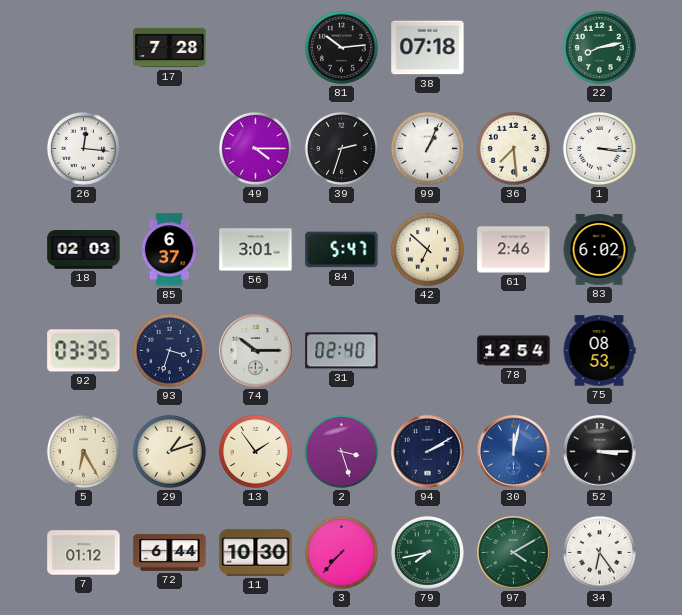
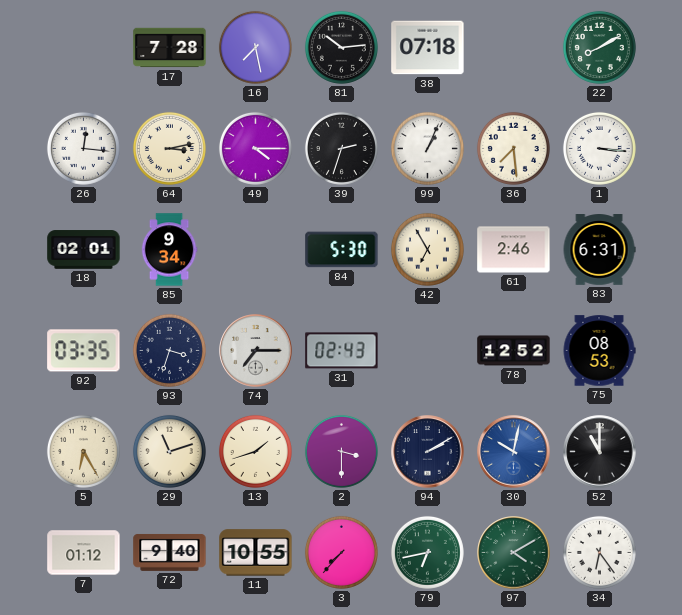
16: none -> 7:28 (255, 47)
22: 8:13 -> 8:10 (599, 47)
64: none -> 3:13 (169, 148)
18: 02:03 -> 02:01 (84, 250)
85: 6:37 -> 9:34 (169, 250)
56: 3:01 -> none (256, 250)
84: 5:47 -> 5:30 (342, 250)
42: 6:52 -> 6:55 (427, 249)
83: 6:02 -> 6:31 (599, 250)
74: 10:15 -> 7:15 (256, 351)
31: 02:40 -> 02:43 (342, 351)
78: 12:54 -> 12:52 (514, 351)
29: 1:12 -> 11:12 (169, 451)
13: 1:54 -> 1:42 (255, 451)
2: 3:27 -> 3:30 (341, 451)
30: 12:02 -> 10:02 (514, 452)
52: 3:15 -> 11:00 (600, 452)
72: 6:44 -> 9:40 (170, 552)
11: 10:30 -> 10:55 (256, 553)
79: 7:43 -> 6:43 (427, 552)
